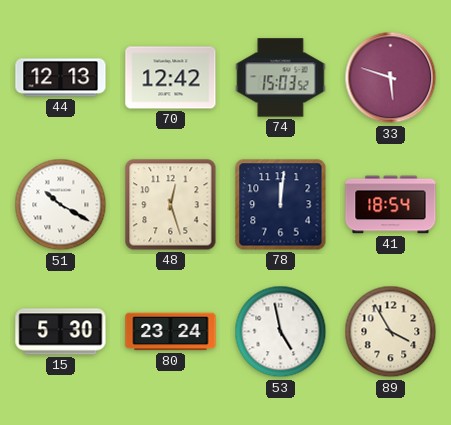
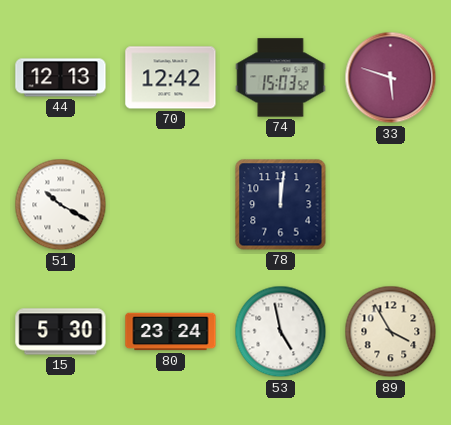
48: 12:27 -> none (171, 205)
41: 18:54 -> none (391, 205)
